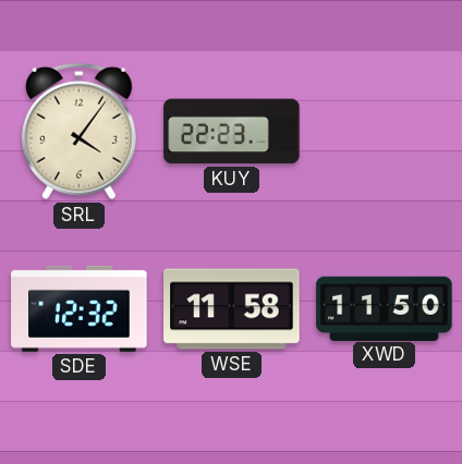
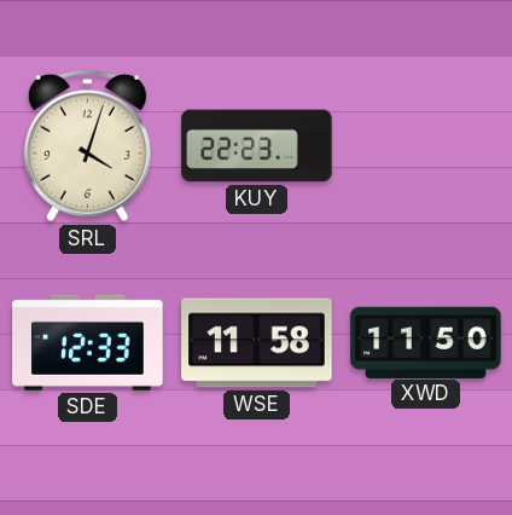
SRL: 4:06 -> 4:03 (87, 146)
SDE: 12:32 -> 12:33 (88, 342)
